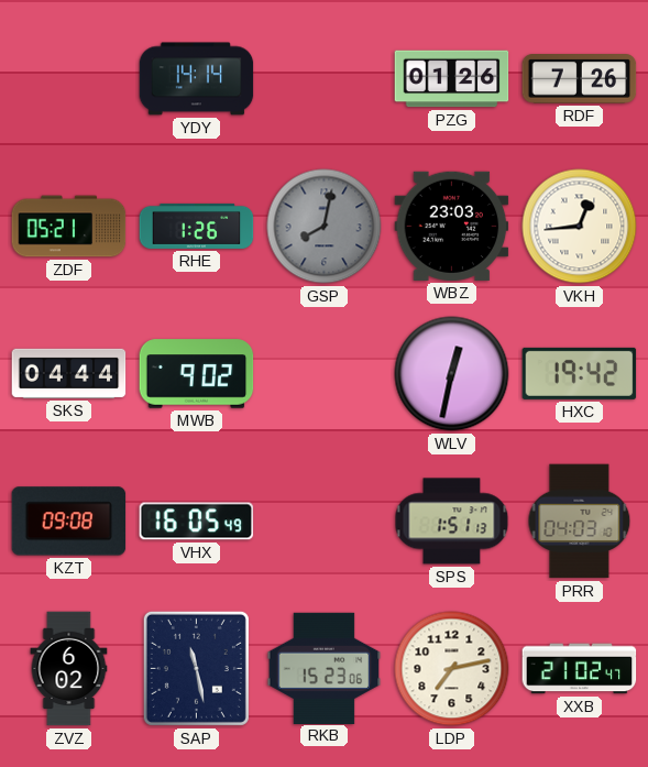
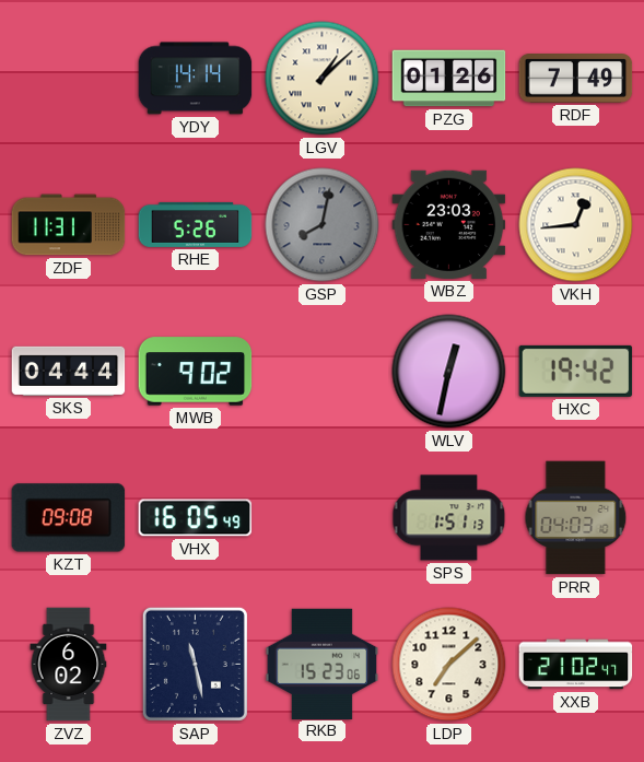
LGV: none -> 1:08 (323, 79)
RDF: 7:26 -> 7:49 (576, 79)
ZDF: 05:21 -> 11:31 (69, 225)
RHE: 1:26 -> 5:26 (196, 224)
LDP: 7:13 -> 7:08 (449, 665)
